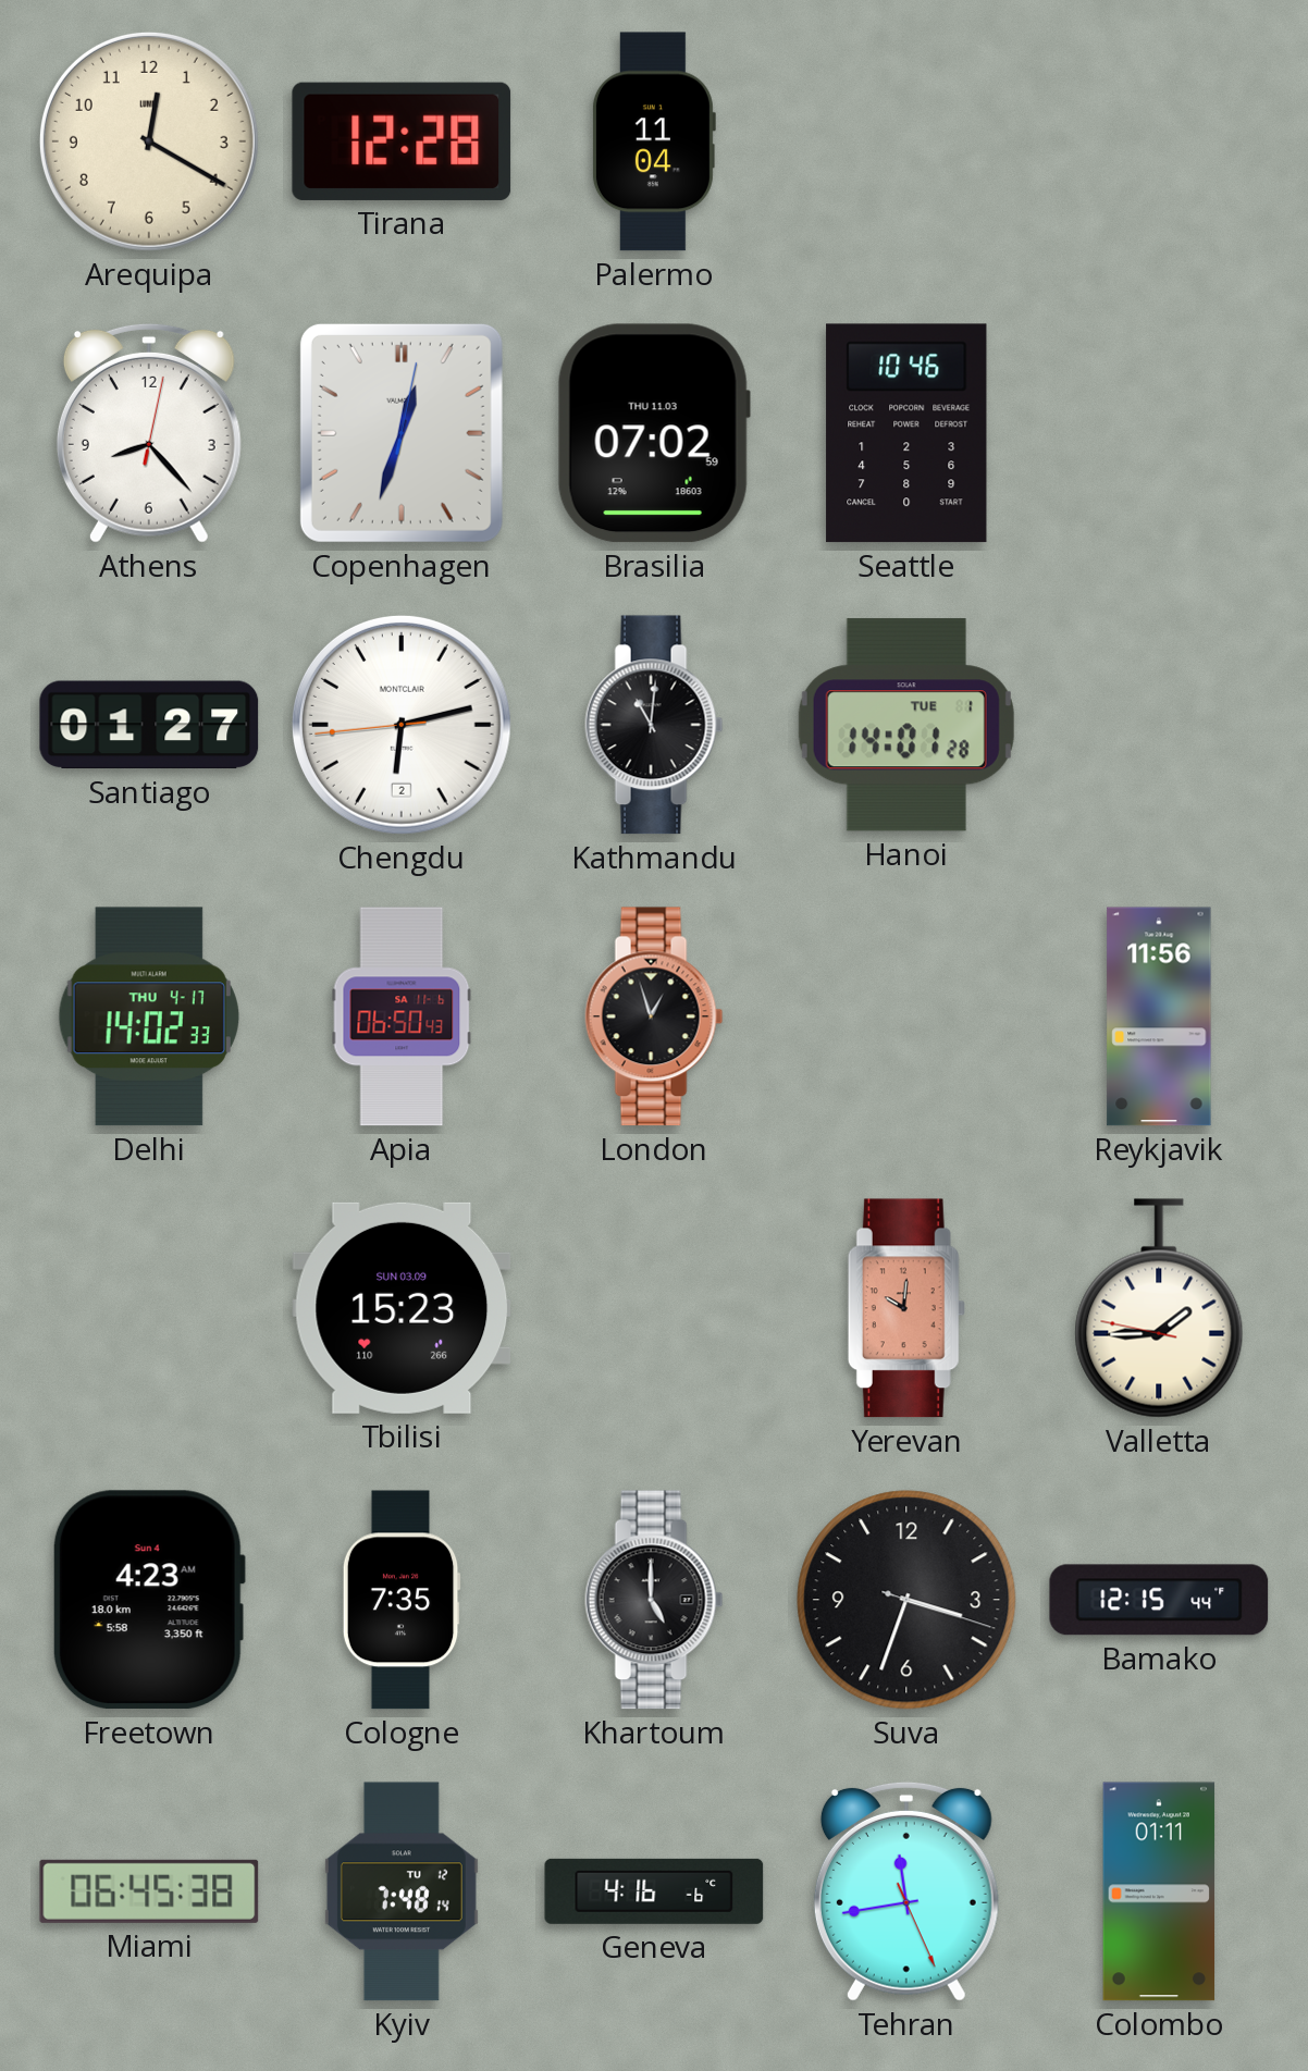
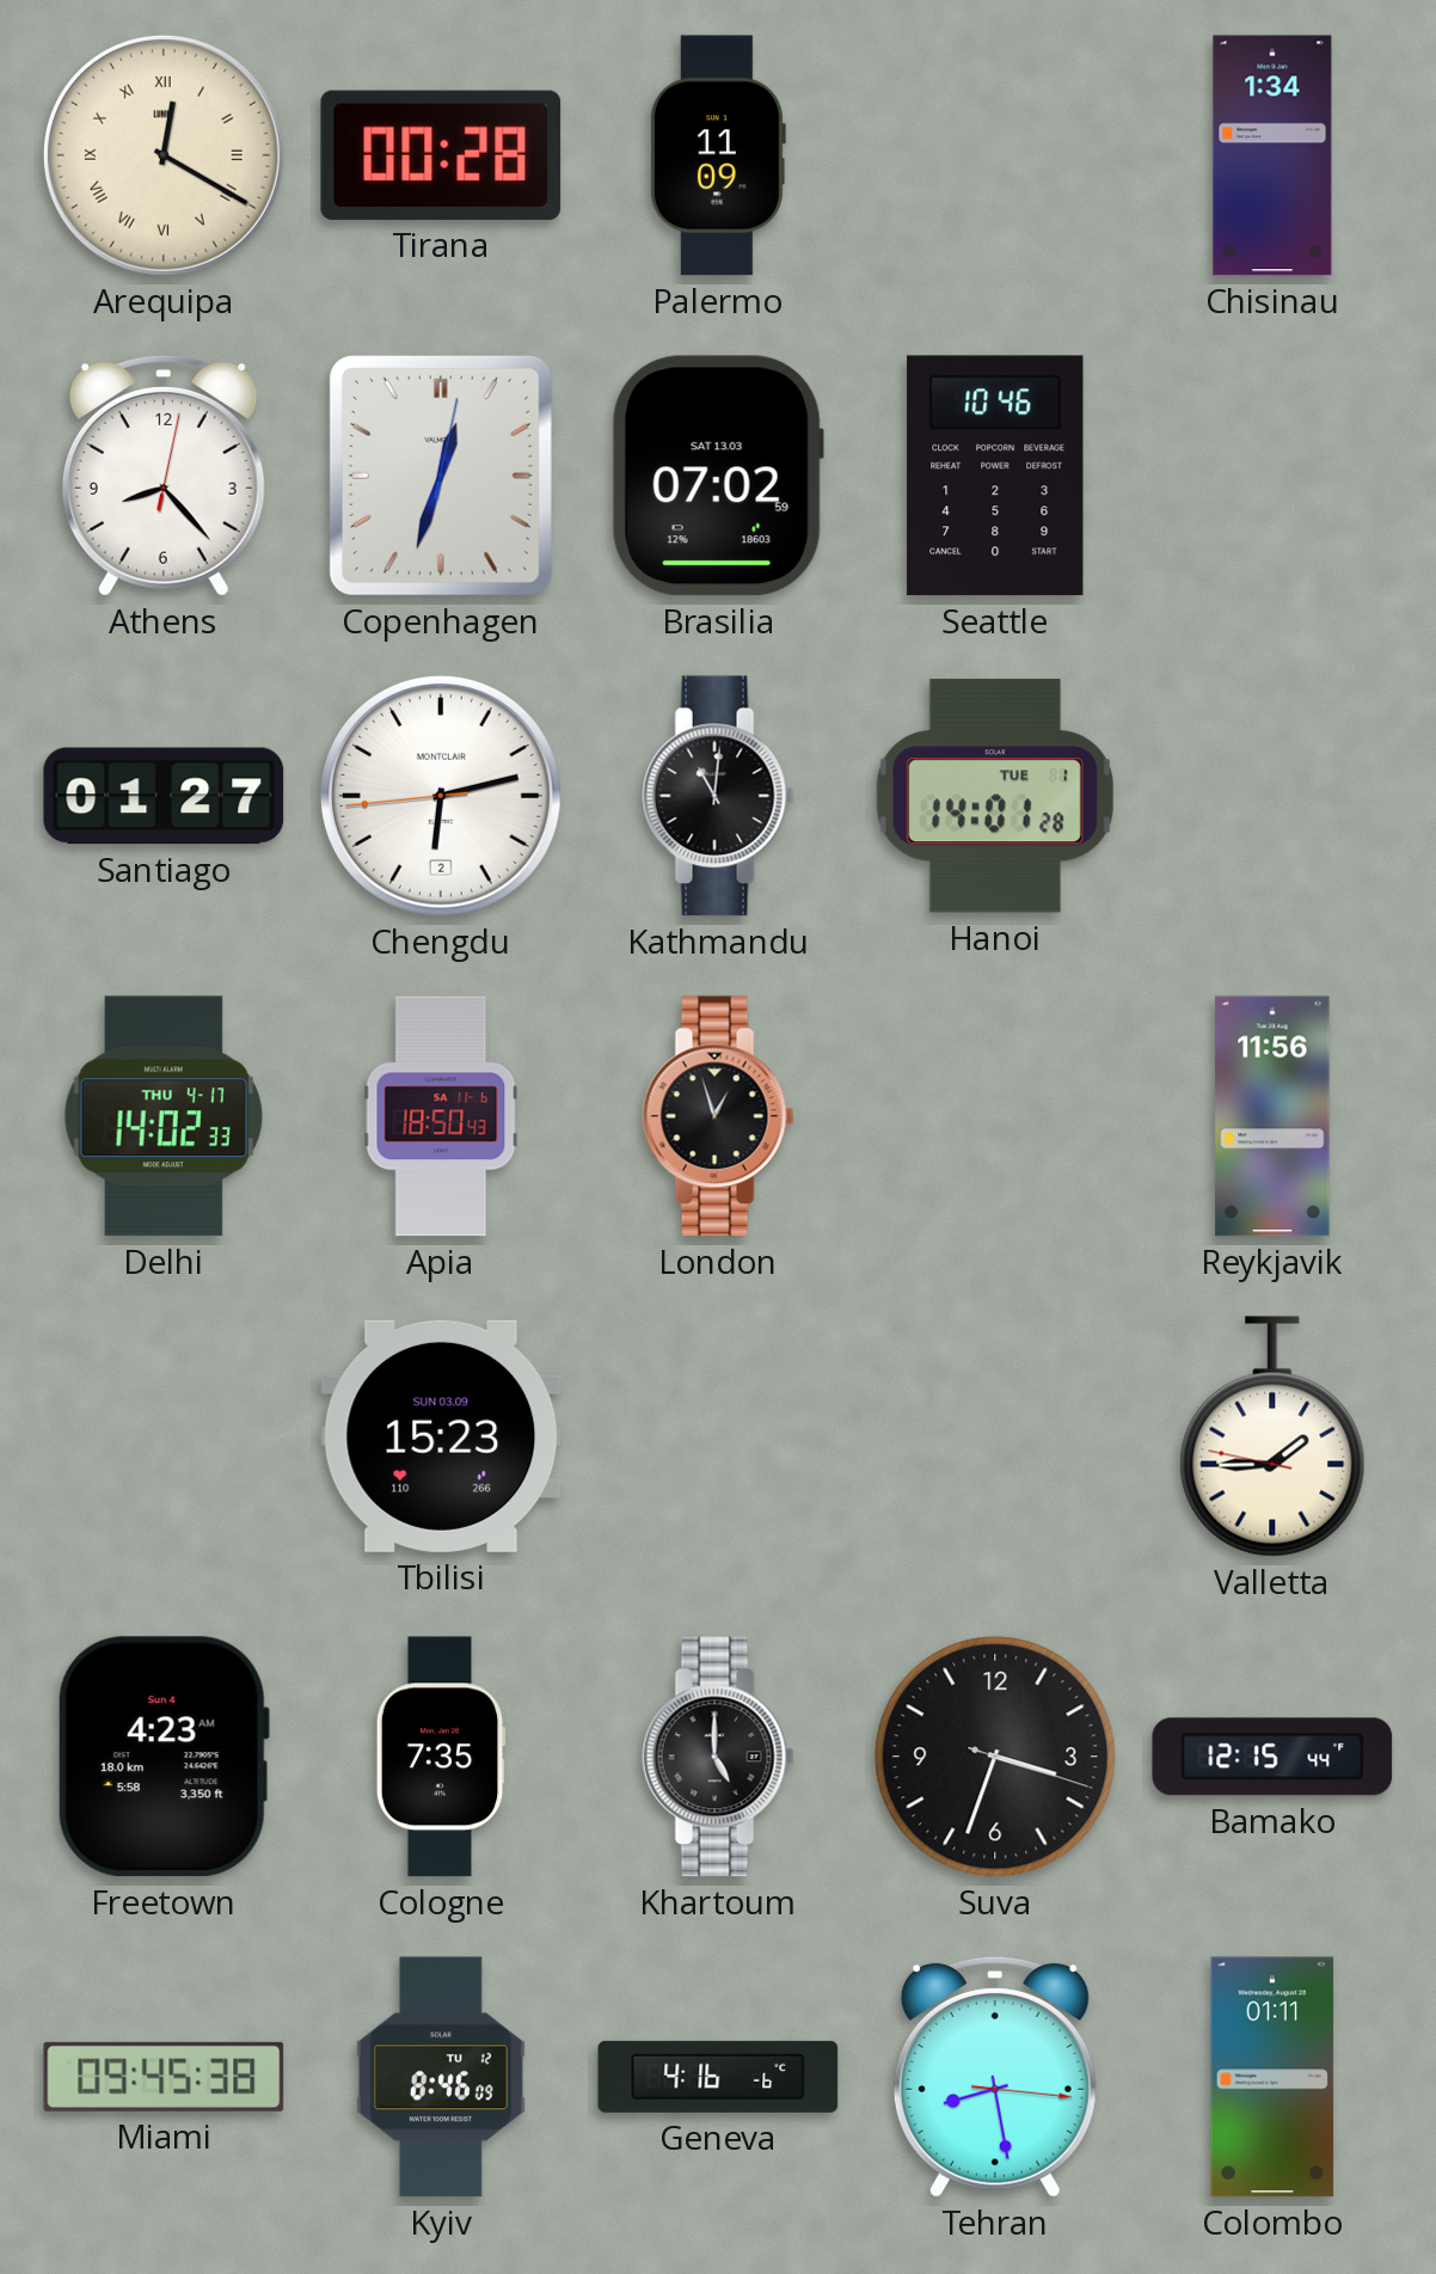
Arequipa numerals: Arabic -> Roman (164, 155)
Tirana: 12:28 -> 00:28 (441, 155)
Palermo: 11:04 -> 11:09 (717, 155)
Chisinau: none -> 1:34 (1272, 155)
Brasilia date: THU 11.03 -> SAT 13.03 (718, 476)
Apia: 06:50 -> 18:50 (441, 1116)
Yerevan: 10:01 -> none (906, 1308)
Miami: 06:45 -> 09:45 (164, 2077)
Kyiv: 7:48 -> 8:46 (441, 2077)
Tehran: 11:43 -> 8:28 (995, 2077)
